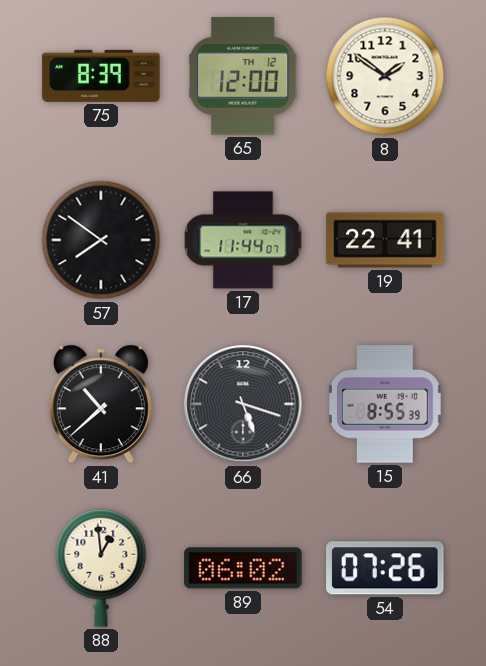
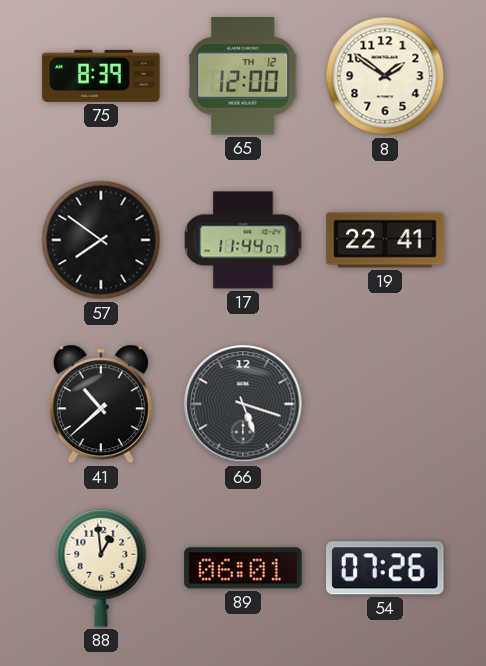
15: 8:55 -> none (385, 404)
89: 06:02 -> 06:01 (243, 568)
